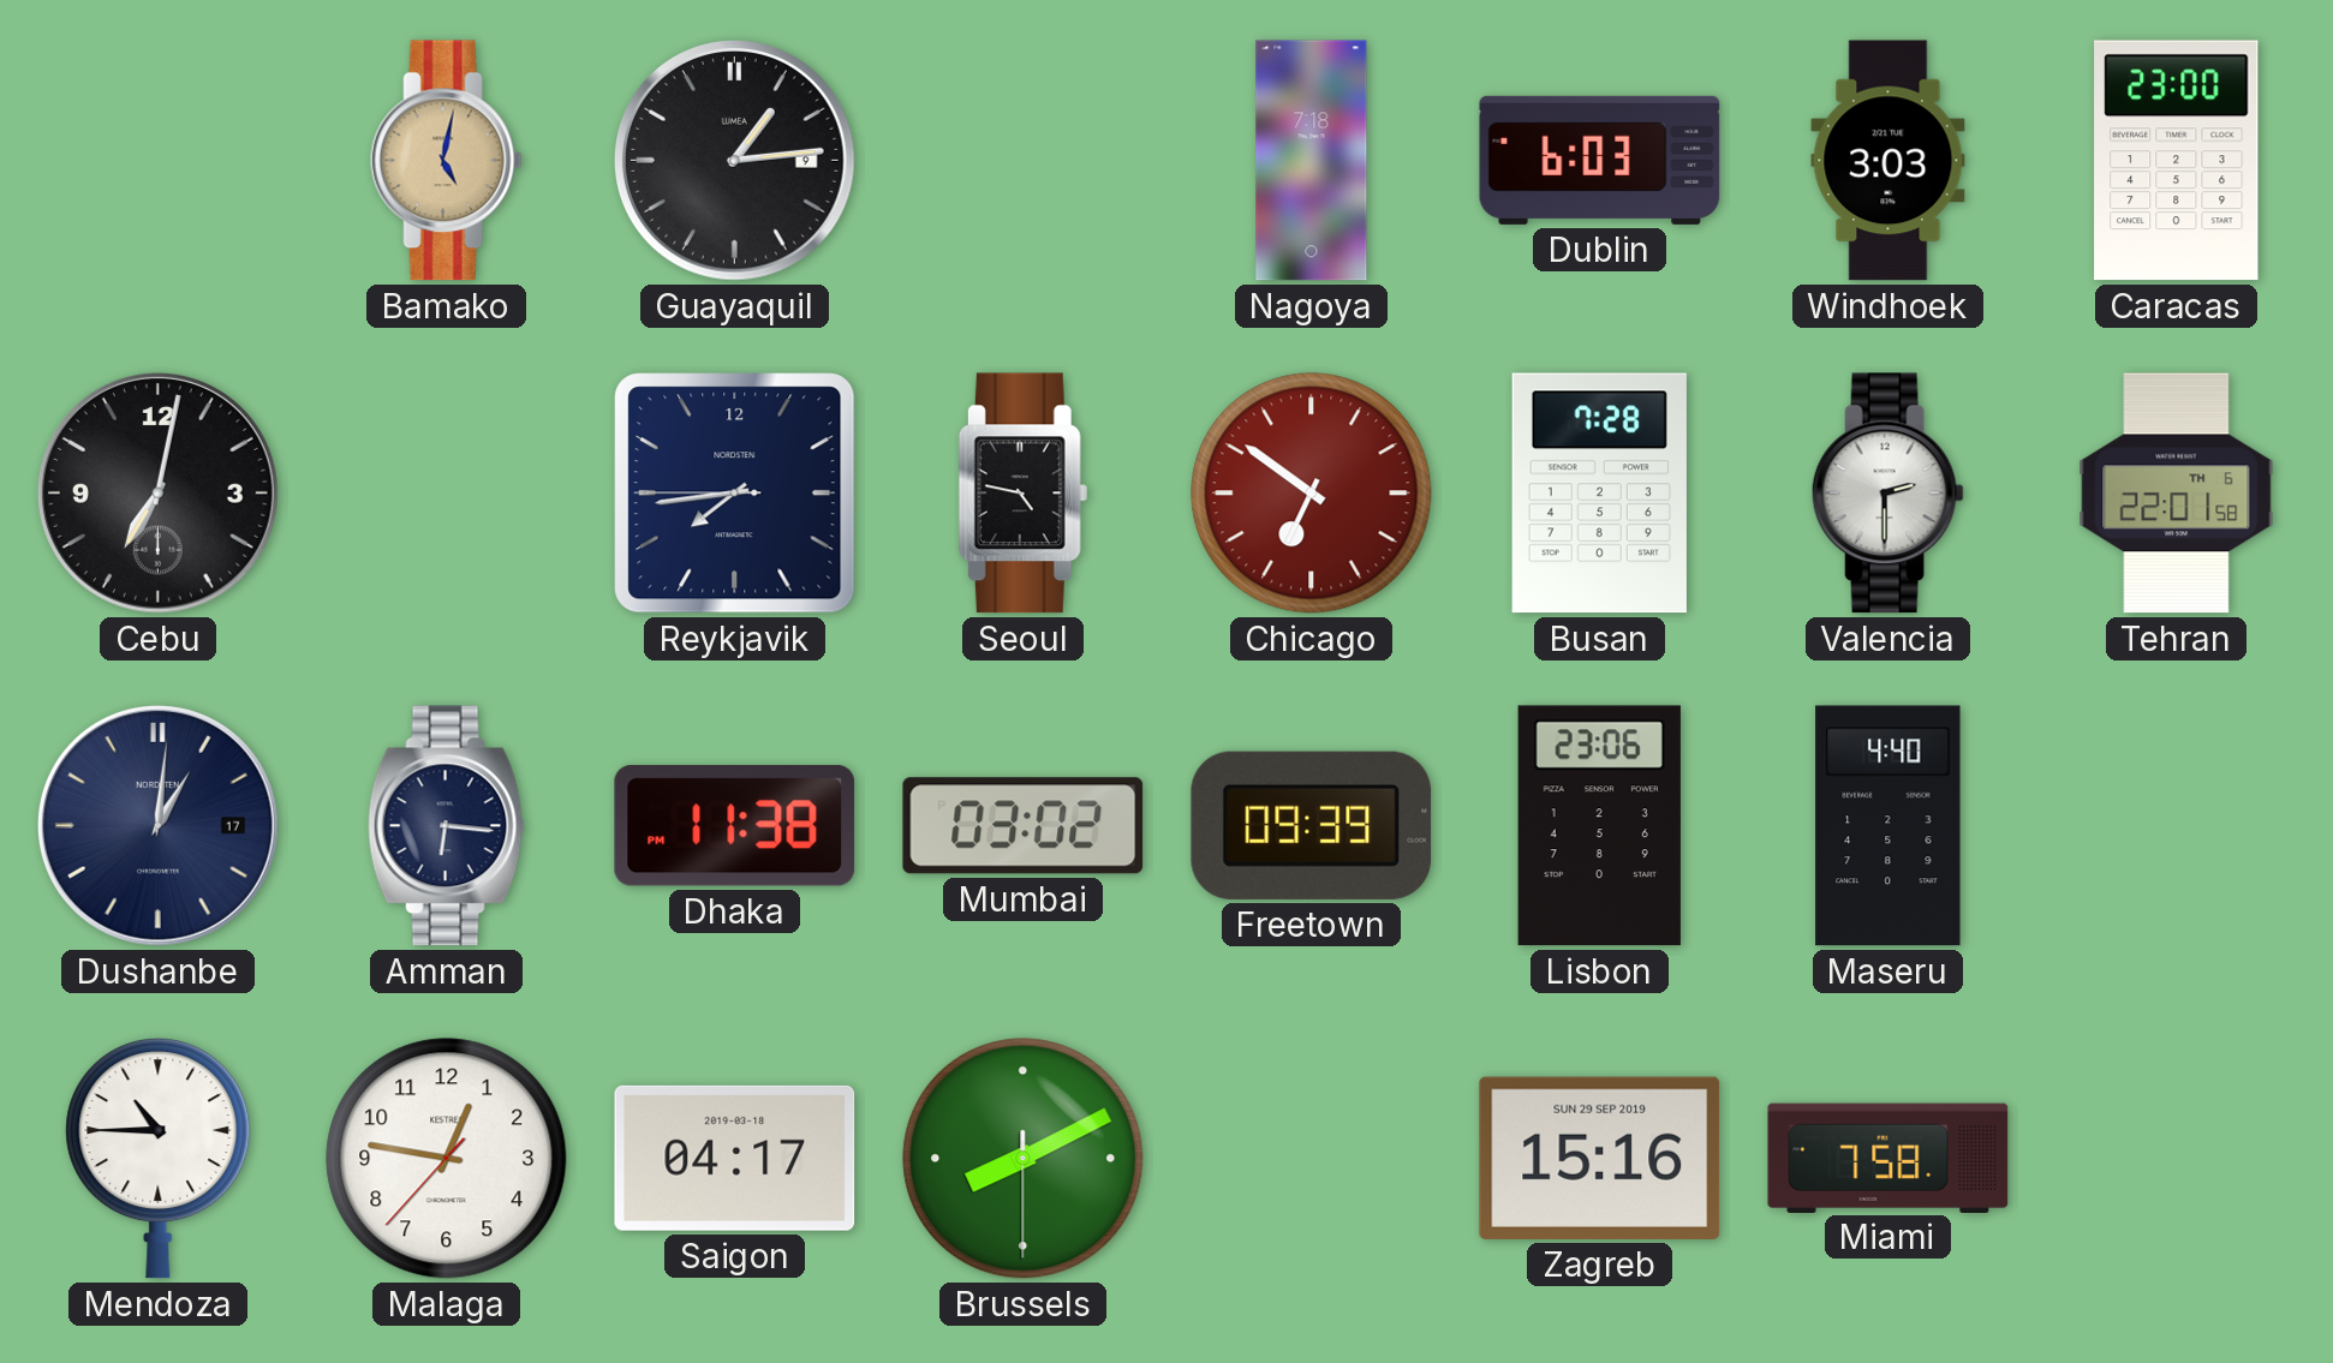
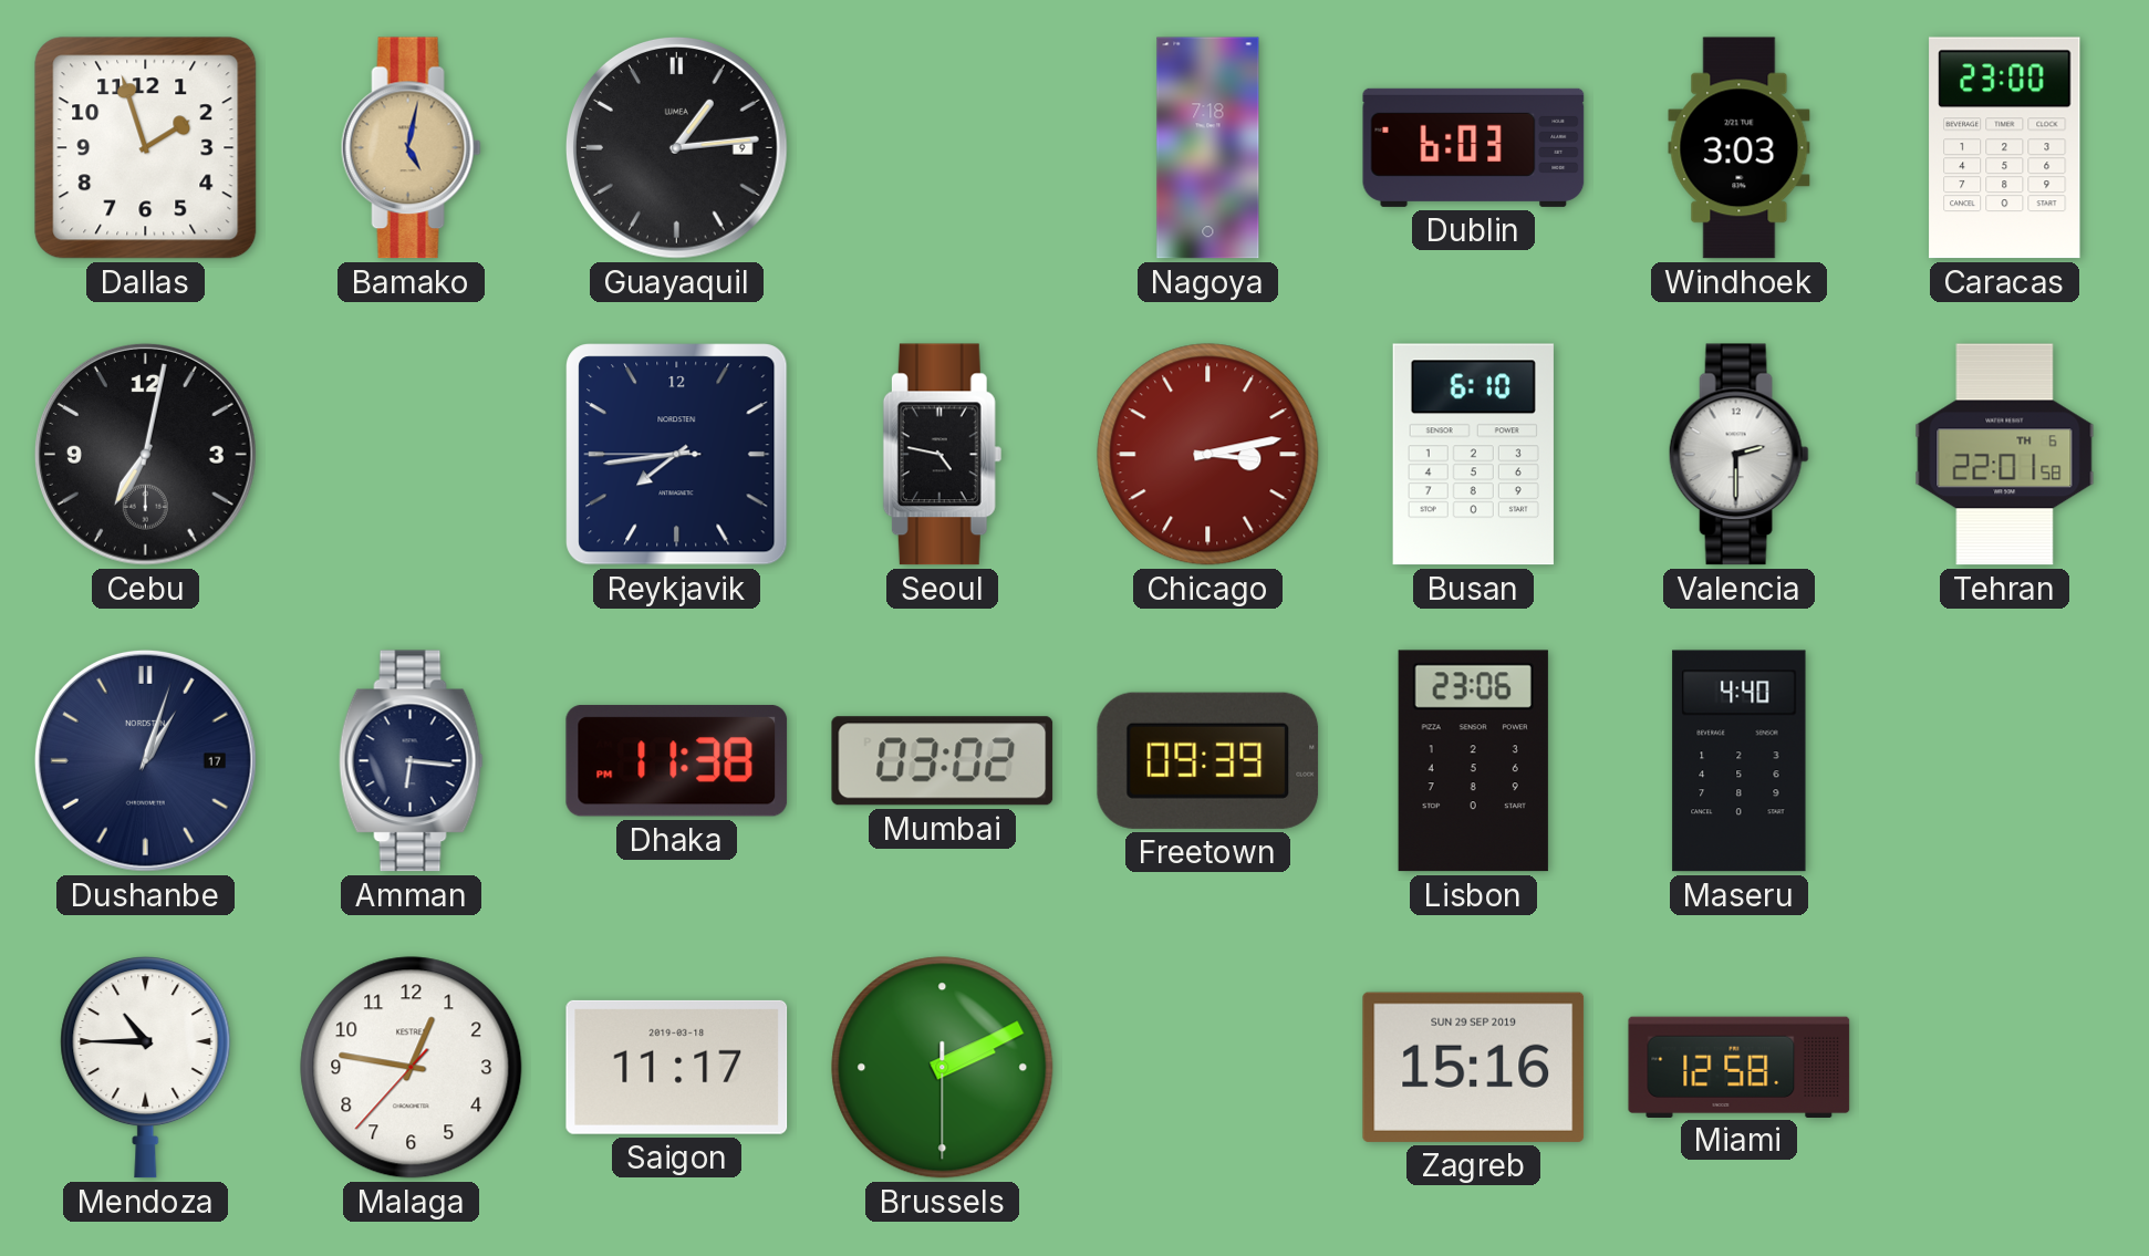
Dallas: none -> 1:57 (146, 148)
Chicago: 6:51 -> 3:13 (1208, 455)
Busan: 7:28 -> 6:10 (1473, 455)
Dushanbe: 1:01 -> 1:03 (146, 761)
Saigon: 04:17 -> 11:17 (677, 1067)
Brussels: 8:10 -> 2:10 (943, 1068)
Miami: 7:58 -> 12:58 (1740, 1067)
